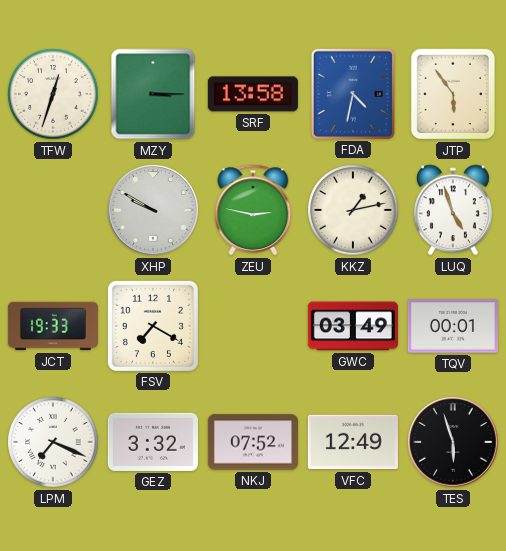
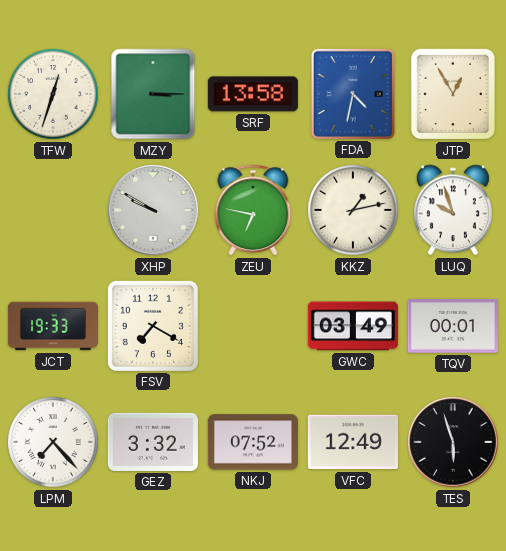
JTP: 5:54 -> 12:55 (453, 94)
ZEU: 2:47 -> 6:47 (253, 210)
LUQ: 4:57 -> 9:57 (453, 210)
LPM: 7:19 -> 7:23 (53, 442)
